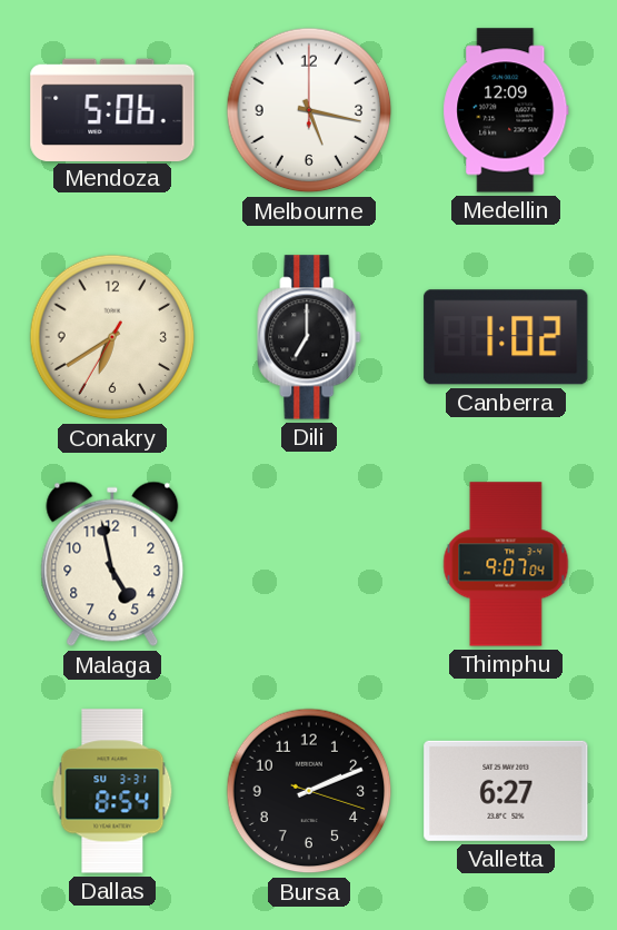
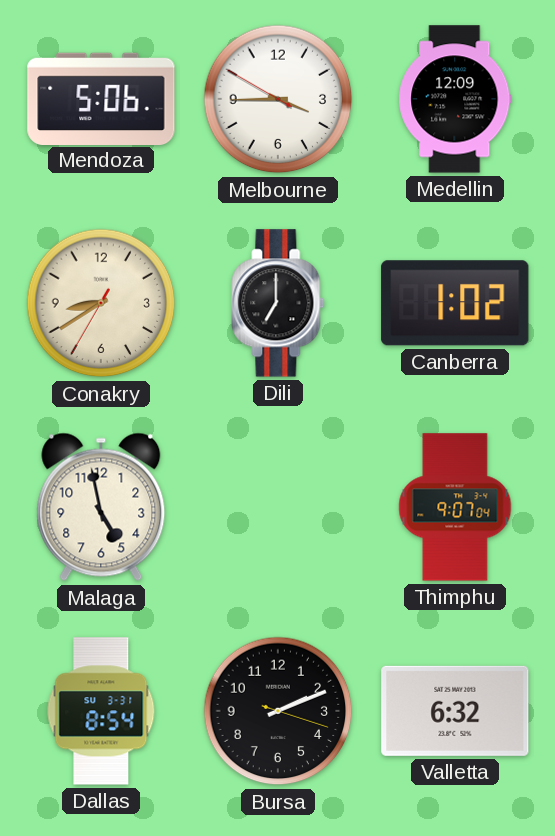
Melbourne: 5:17 -> 3:44 (278, 99)
Conakry: 6:39 -> 8:39 (101, 303)
Valletta: 6:27 -> 6:32 (455, 711)
